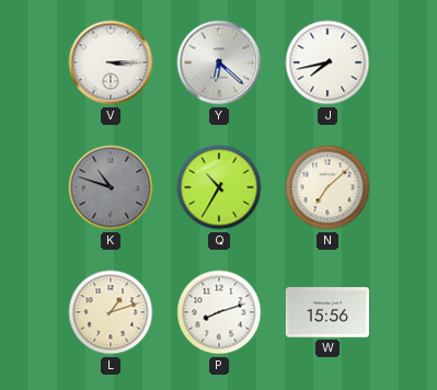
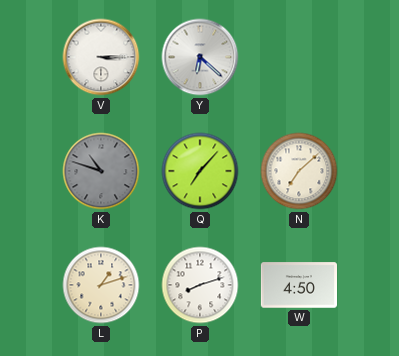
J: 7:43 -> none (327, 62)
Q: 10:35 -> 7:07 (200, 171)
W: 15:56 -> 4:50 (298, 285)
